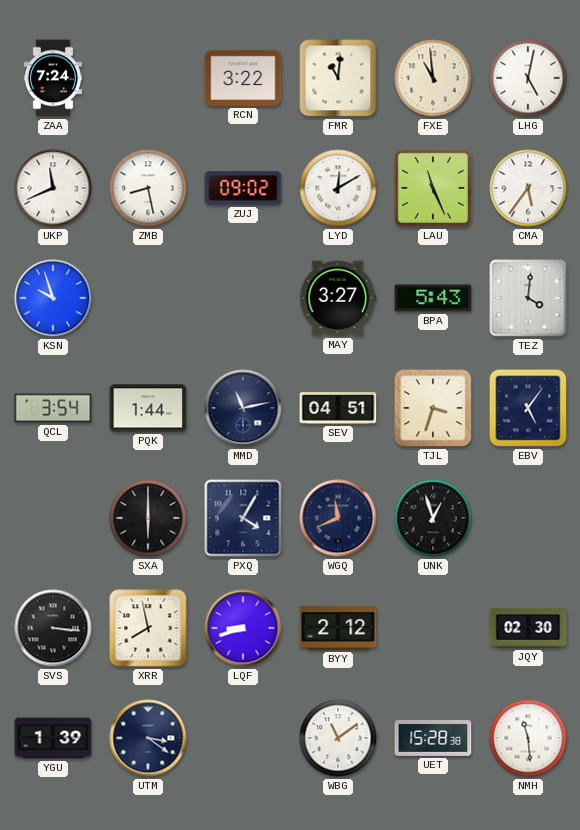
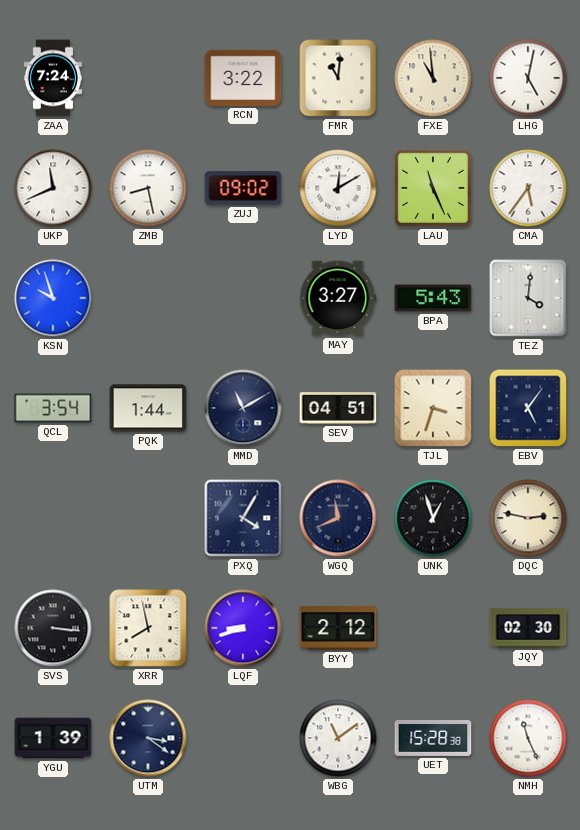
MMD: 11:13 -> 11:10 (243, 408)
SXA: 6:00 -> none (148, 518)
DQC: none -> 2:47 (528, 518)
NMH: 11:29 -> 11:26 (528, 738)
